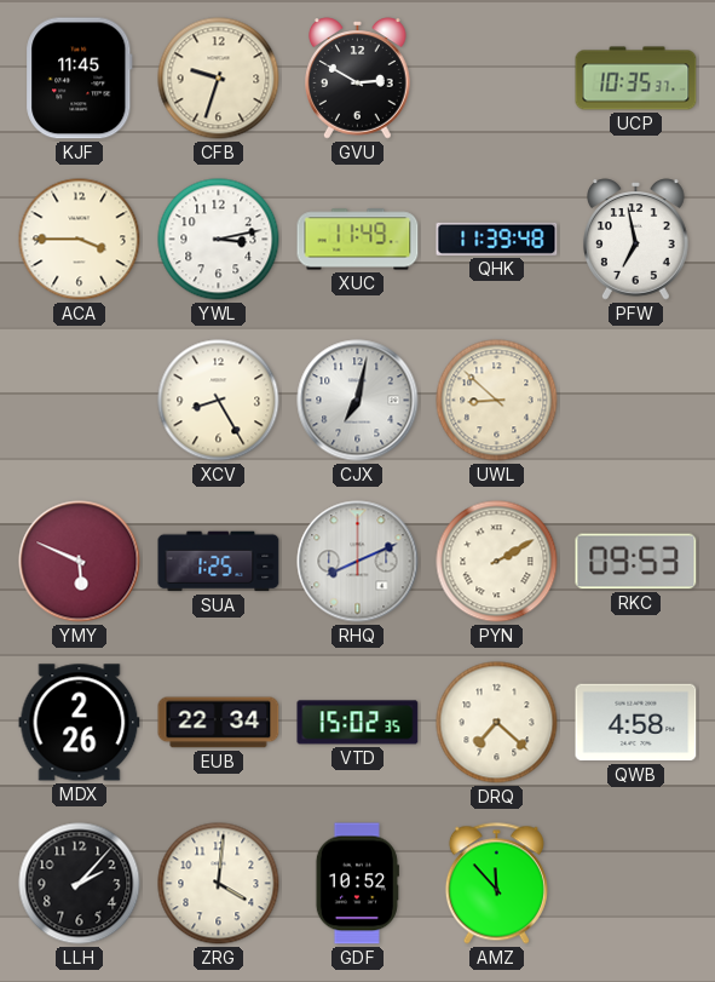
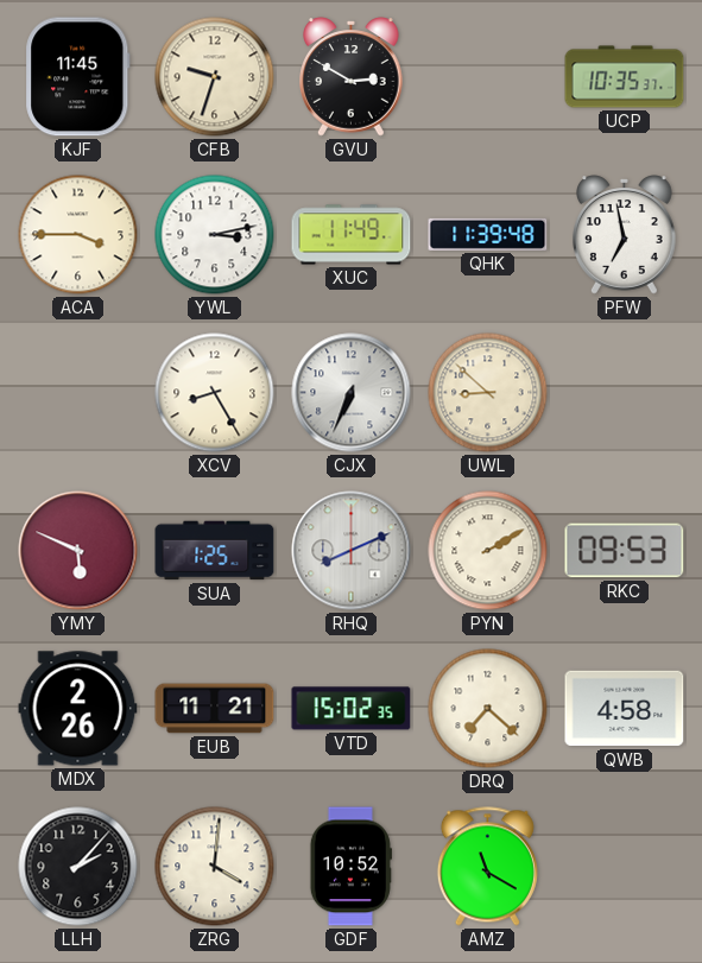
CJX: 7:02 -> 6:34 (352, 393)
EUB: 22:34 -> 11:21 (215, 709)
AMZ: 11:53 -> 11:20 (487, 867)
